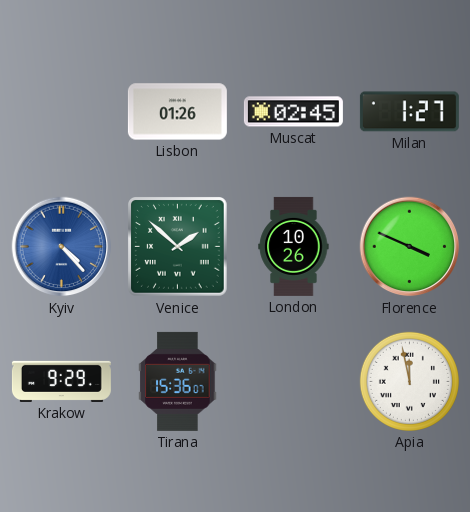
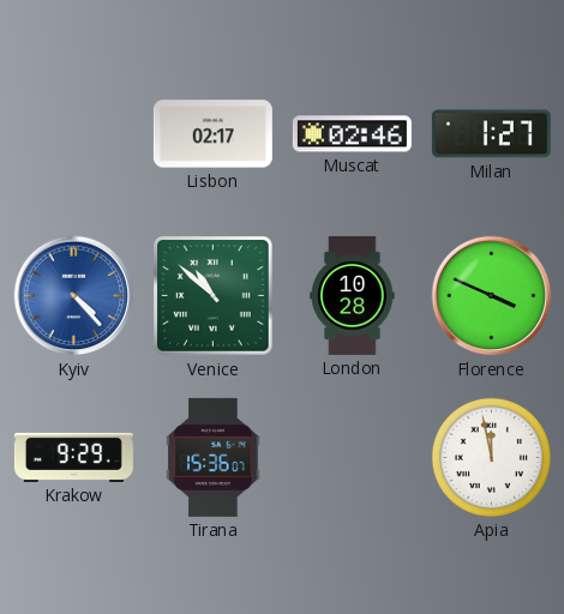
Lisbon: 01:26 -> 02:17 (212, 134)
Muscat: 02:45 -> 02:46 (352, 134)
Venice: 1:52 -> 10:52 (214, 296)
London: 10:26 -> 10:28 (353, 295)
